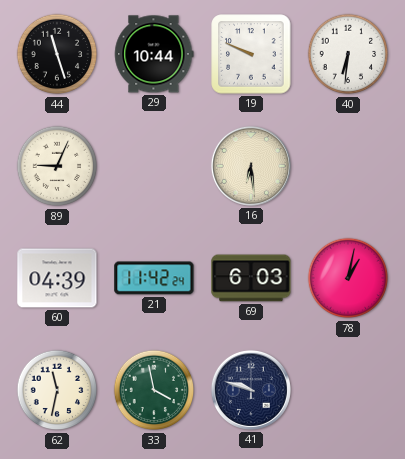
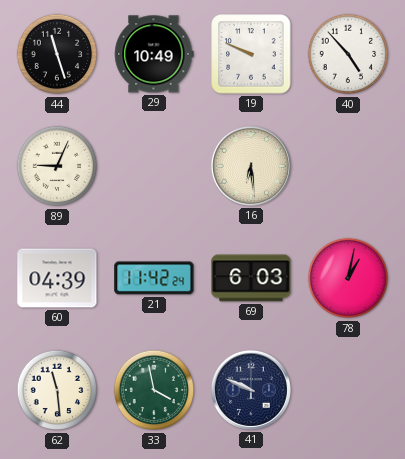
29: 10:44 -> 10:49 (154, 54)
40: 6:31 -> 4:53 (348, 54)
62: 11:32 -> 11:29 (57, 390)
41: 9:48 -> 9:49 (251, 390)
